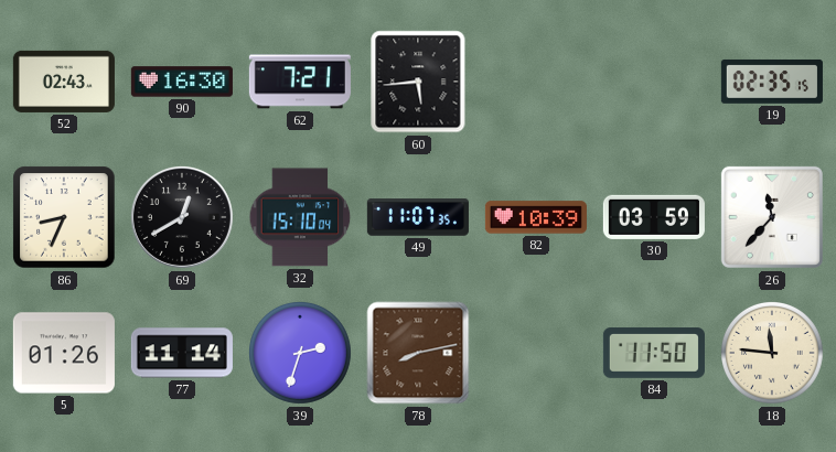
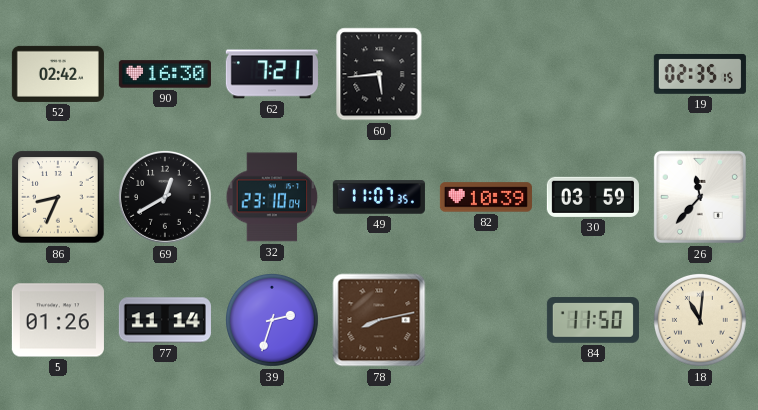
52: 02:43 -> 02:42 (58, 74)
32: 15:10 -> 23:10 (272, 197)
18: 11:46 -> 11:01 (701, 321)
